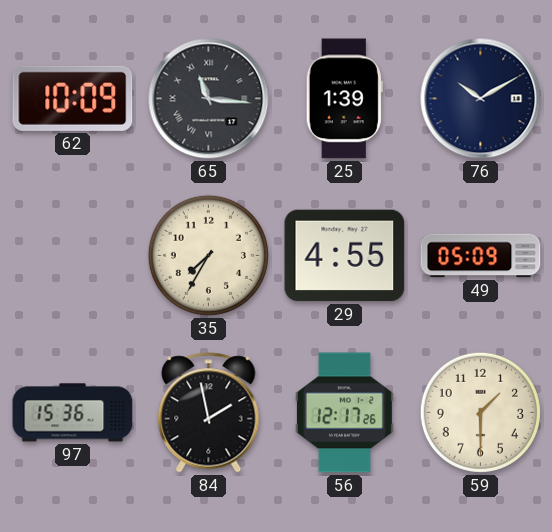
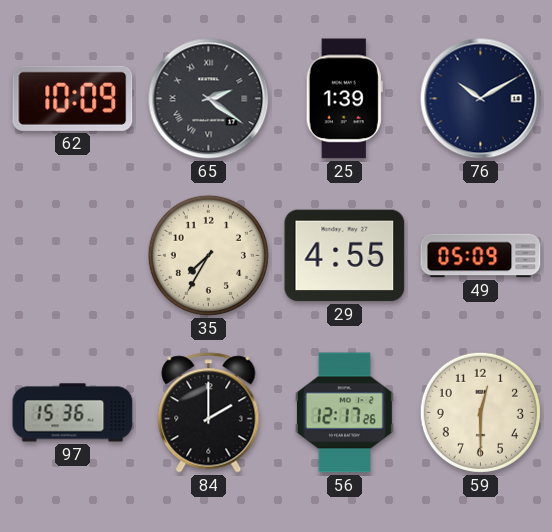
65: 11:16 -> 2:21 (209, 99)
84: 1:58 -> 2:00 (209, 413)
59: 1:30 -> 12:30 (480, 412)
